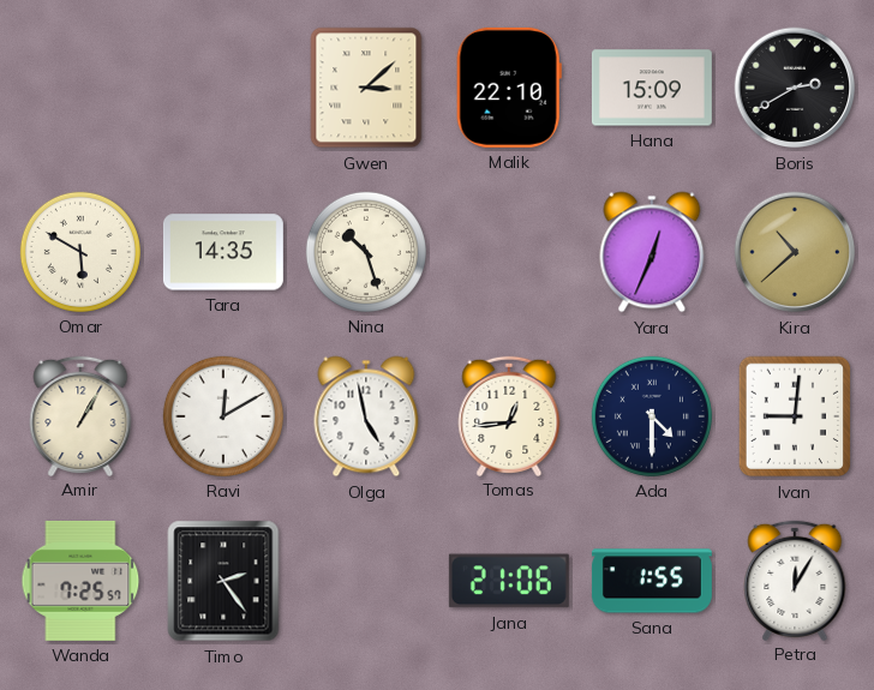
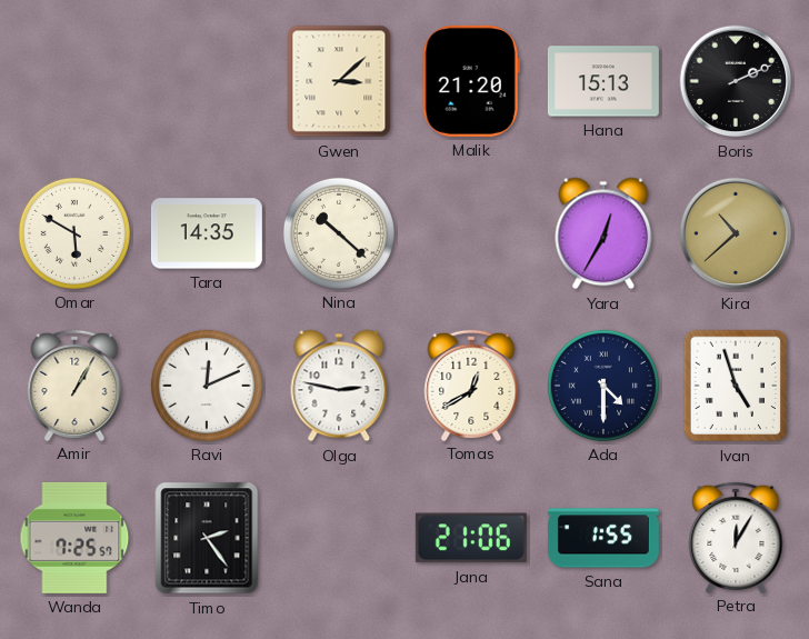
Malik: 22:10 -> 21:20 (471, 81)
Hana: 15:09 -> 15:13 (603, 81)
Boris: 2:40 -> 2:11 (736, 81)
Nina: 10:27 -> 10:22 (339, 233)
Yara: 12:34 -> 12:35 (603, 233)
Ravi: 12:10 -> 12:11 (207, 386)
Olga: 4:58 -> 2:47 (339, 386)
Tomas: 12:44 -> 12:40 (471, 385)
Ivan: 9:01 -> 4:57 (736, 386)
